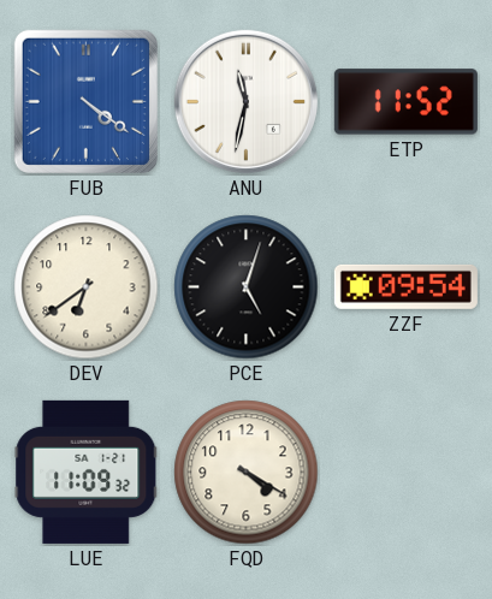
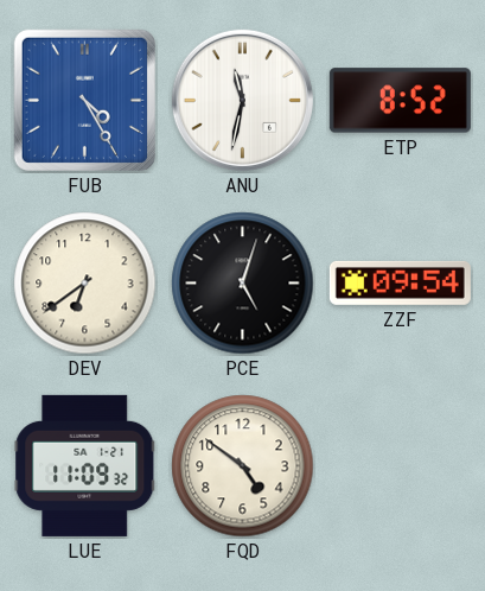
FUB: 4:21 -> 4:25 (84, 100)
ETP: 11:52 -> 8:52 (400, 101)
FQD: 4:20 -> 4:51 (243, 466)
